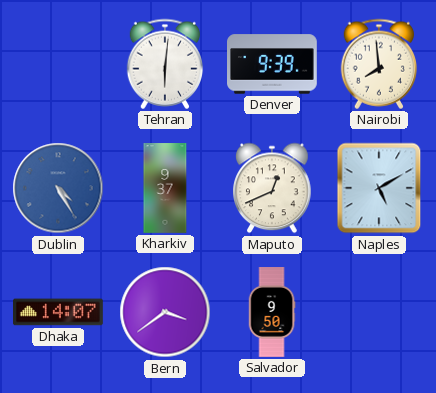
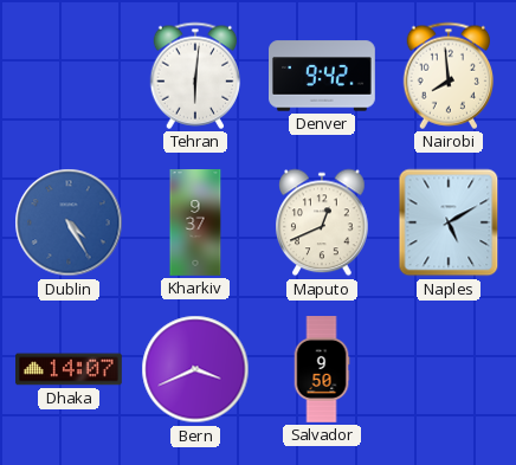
Denver: 9:39 -> 9:42 (323, 76)
Bern: 3:39 -> 3:41 (195, 369)
